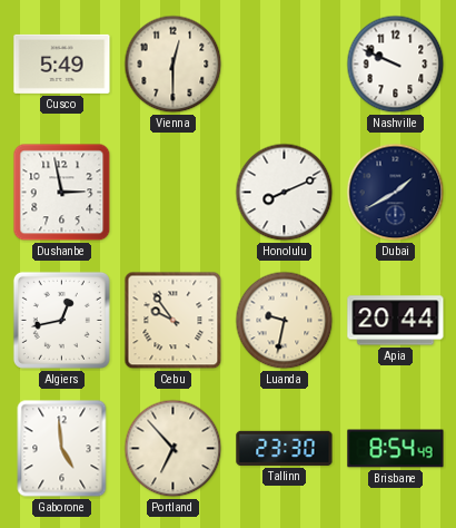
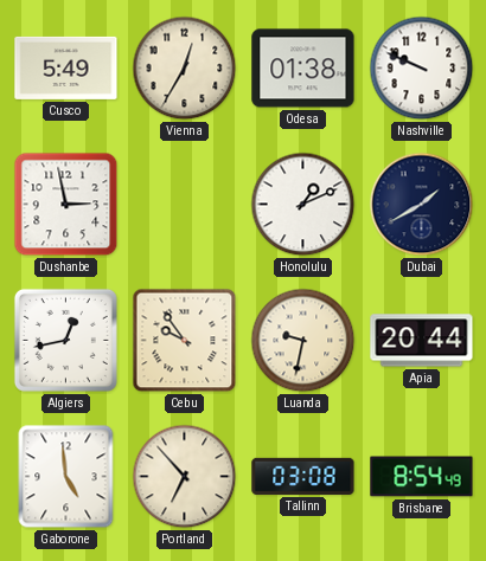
Vienna: 12:30 -> 12:35 (185, 69)
Odesa: none -> 01:38 (303, 69)
Honolulu: 8:11 -> 1:11 (303, 205)
Tallinn: 23:30 -> 03:08 (303, 476)
